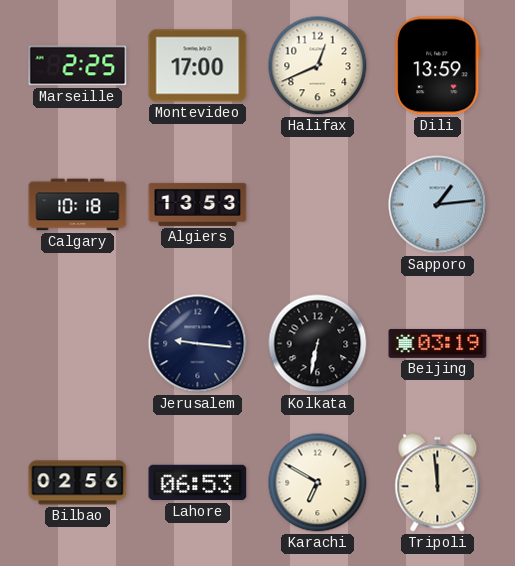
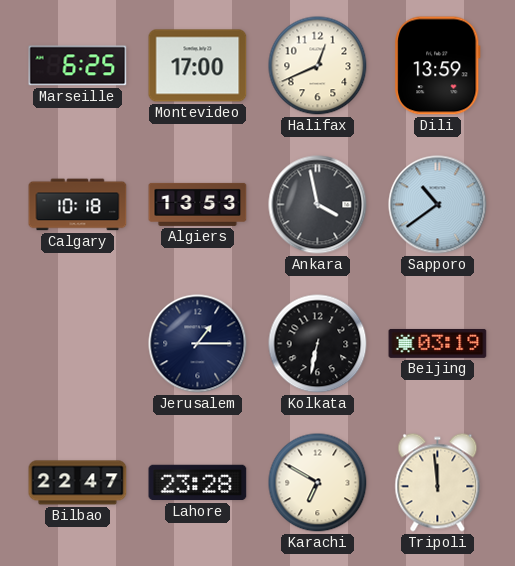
Marseille: 2:25 -> 6:25 (78, 66)
Ankara: none -> 3:58 (318, 205)
Sapporo: 1:14 -> 10:39 (438, 205)
Jerusalem: 9:16 -> 1:15 (198, 344)
Bilbao: 02:56 -> 22:47 (78, 483)
Lahore: 06:53 -> 23:28 (198, 483)
